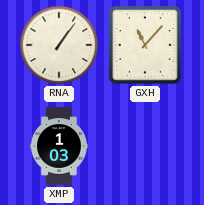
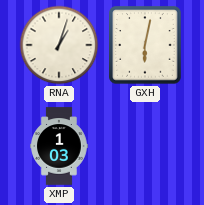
RNA: 1:06 -> 1:03 (59, 45)
GXH: 11:07 -> 6:02 (145, 45)
